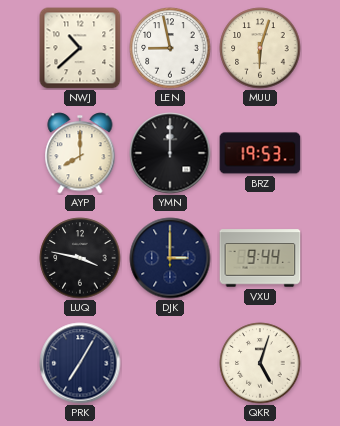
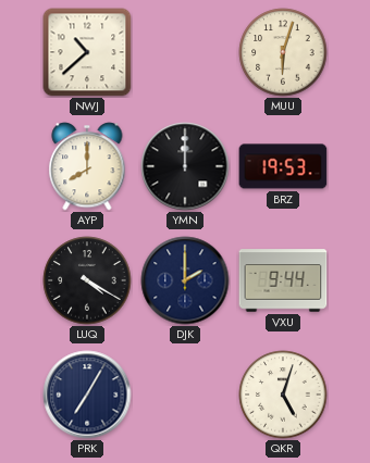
LEN: 8:58 -> none (170, 48)
LUQ: 3:47 -> 4:20 (87, 280)
DJK: 3:00 -> 2:00 (185, 280)
